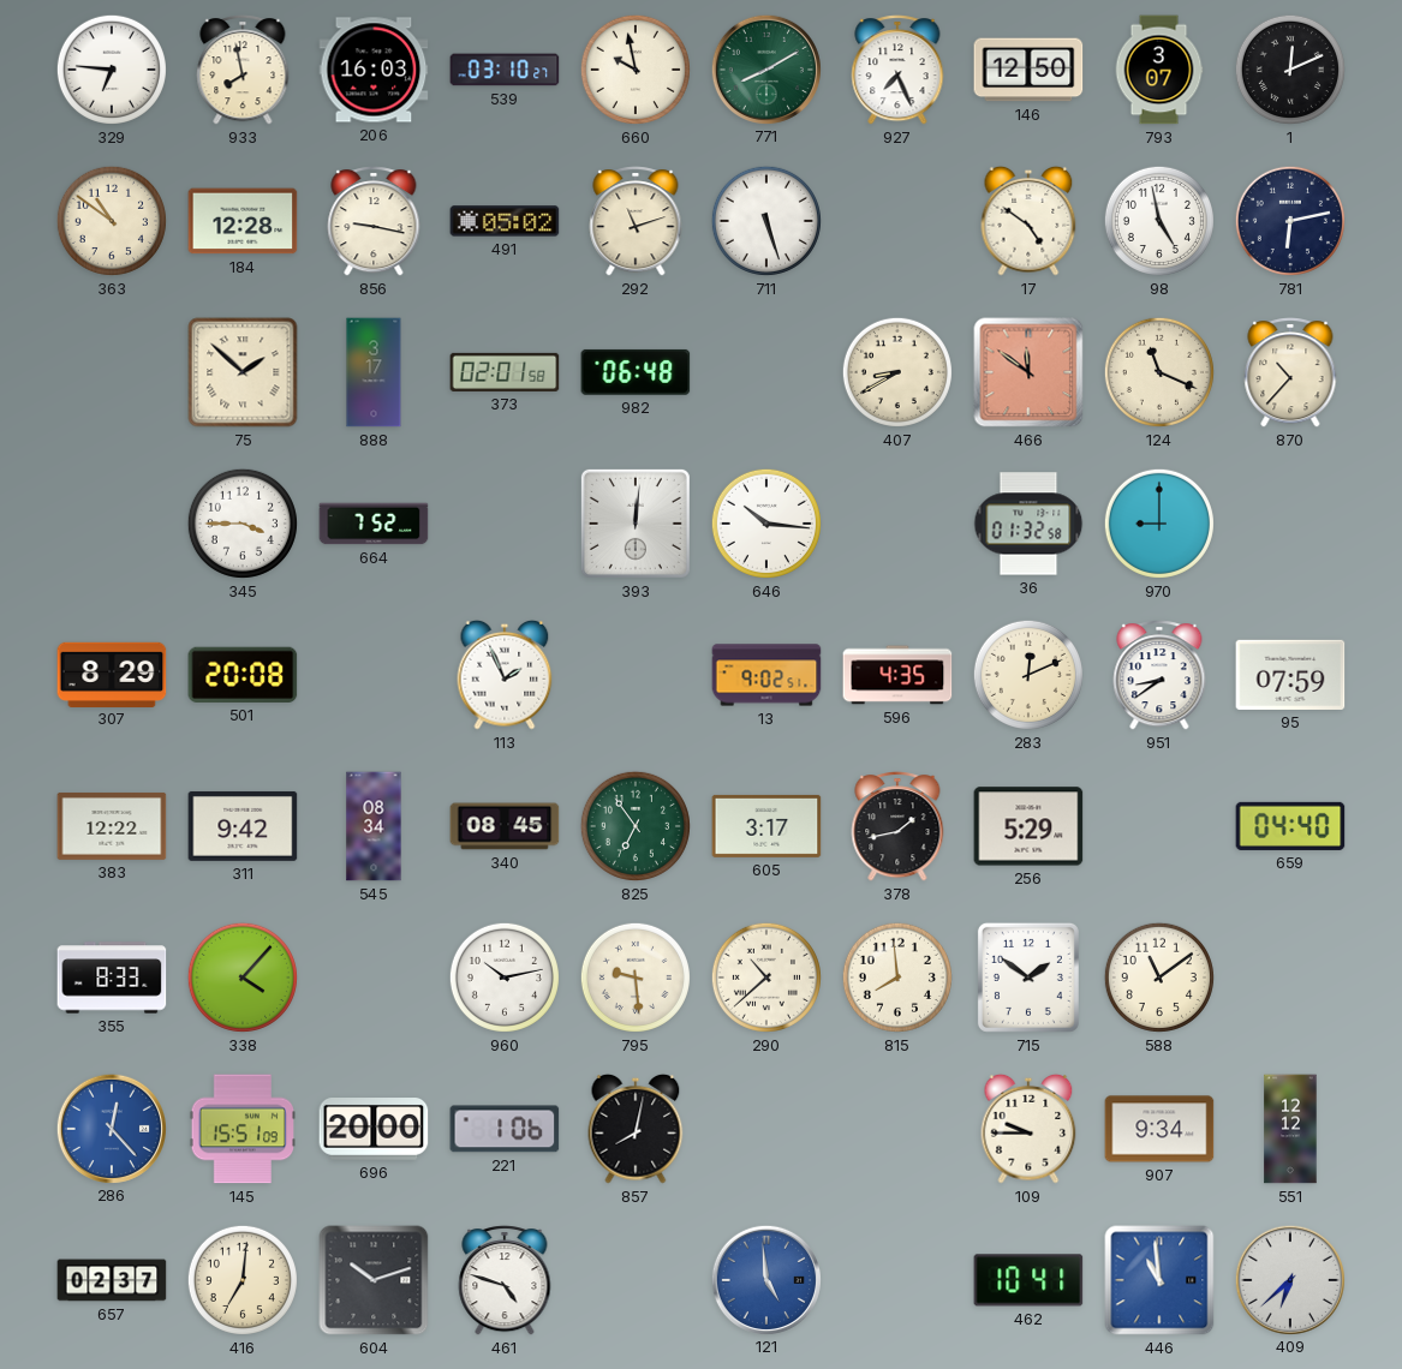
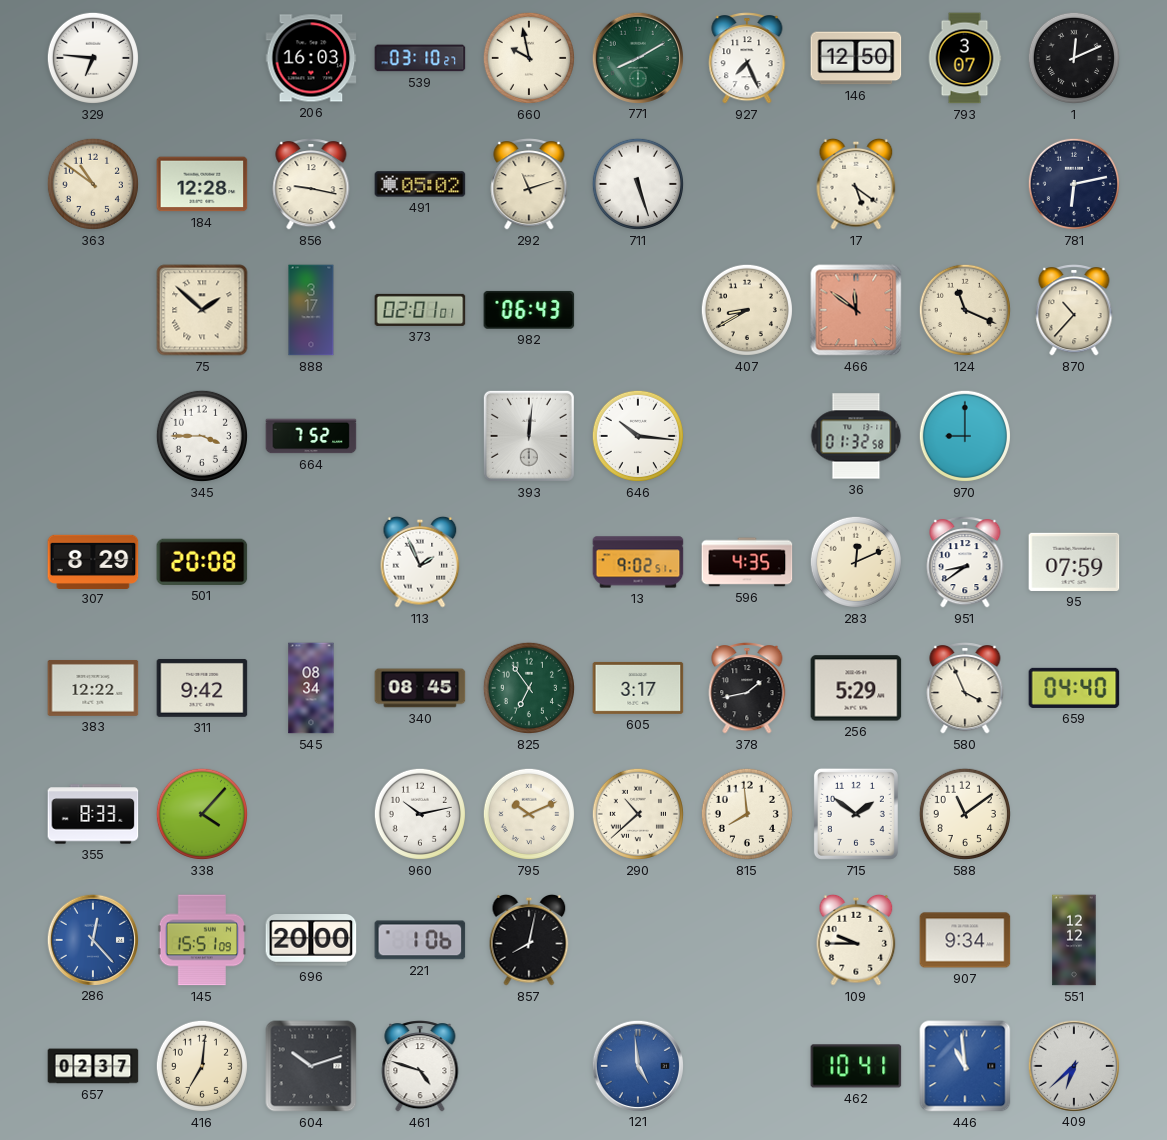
933: 7:58 -> none (243, 70)
17: 4:51 -> 5:21 (856, 184)
98: 4:58 -> none (1159, 221)
373: 02:01:58 -> 02:01:01 (420, 310)
982: 06:48 -> 06:43 (529, 310)
580: none -> 3:56 (965, 688)
795: 9:29 -> 10:11 (529, 814)
